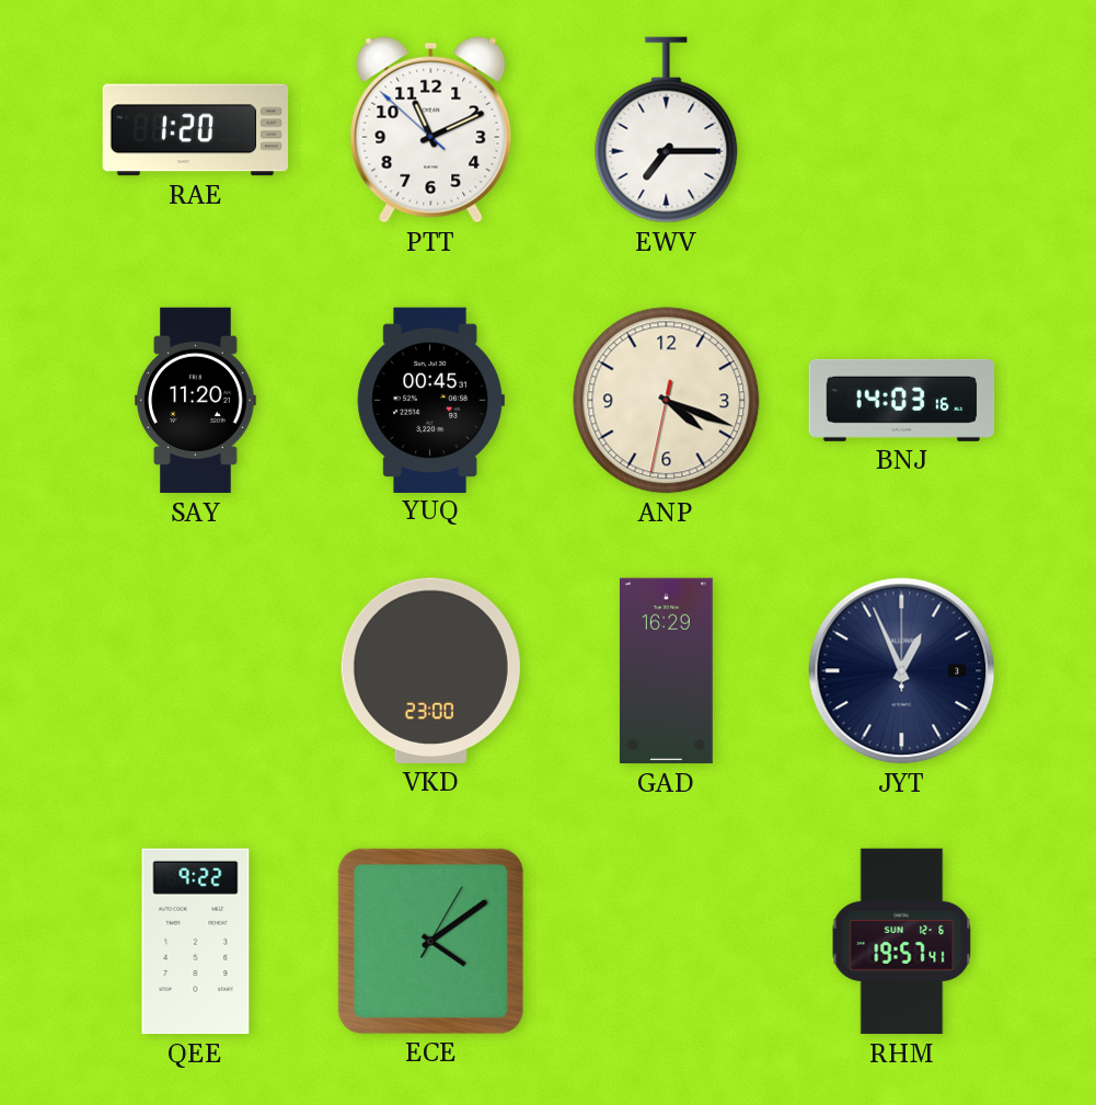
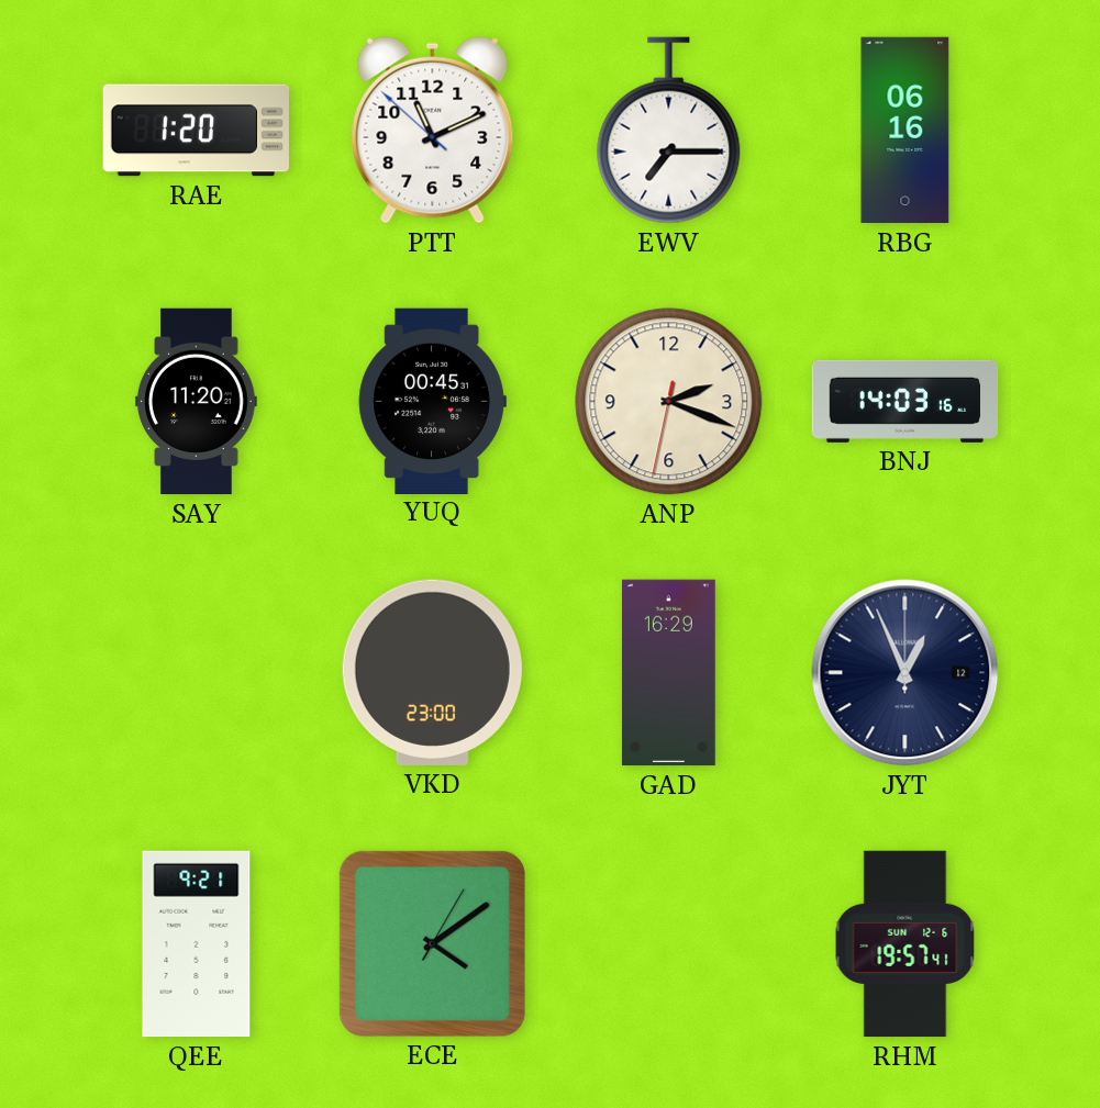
RBG: none -> 06:16 (905, 131)
ANP: 4:18 -> 2:18 (669, 402)
JYT date: 3 -> 12 (905, 673)
QEE: 9:22 -> 9:21 (197, 944)
